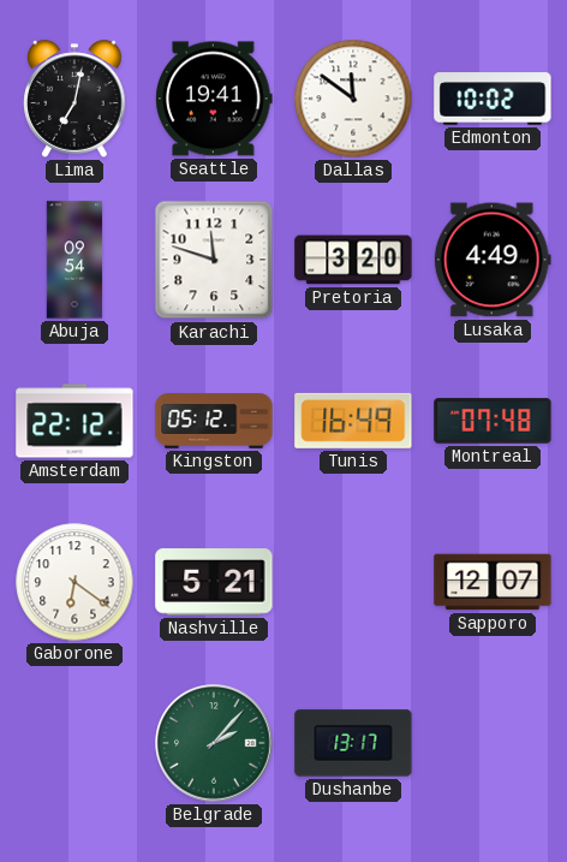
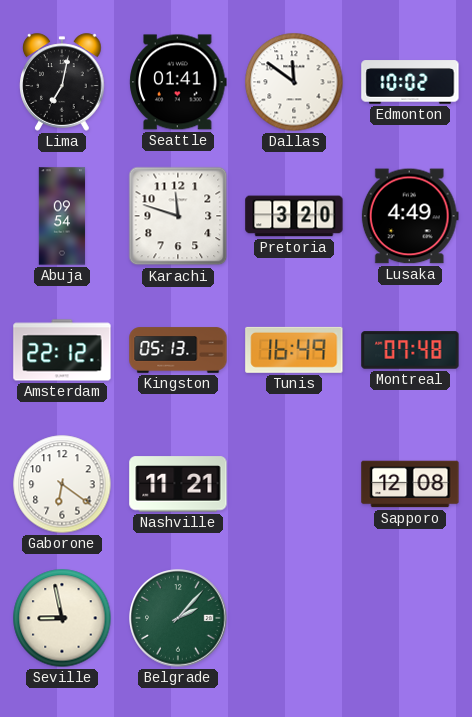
Seattle: 19:41 -> 01:41 (178, 82)
Kingston: 05:12 -> 05:13 (178, 350)
Nashville: 5:21 -> 11:21 (178, 484)
Sapporo: 12:07 -> 12:08 (410, 484)
Seville: none -> 8:58 (62, 618)
Dushanbe: 13:17 -> none (353, 743)
